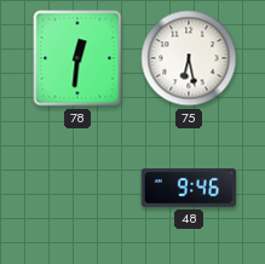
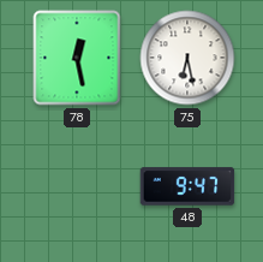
78: 12:31 -> 12:28 (77, 58)
48: 9:46 -> 9:47 (187, 186)
